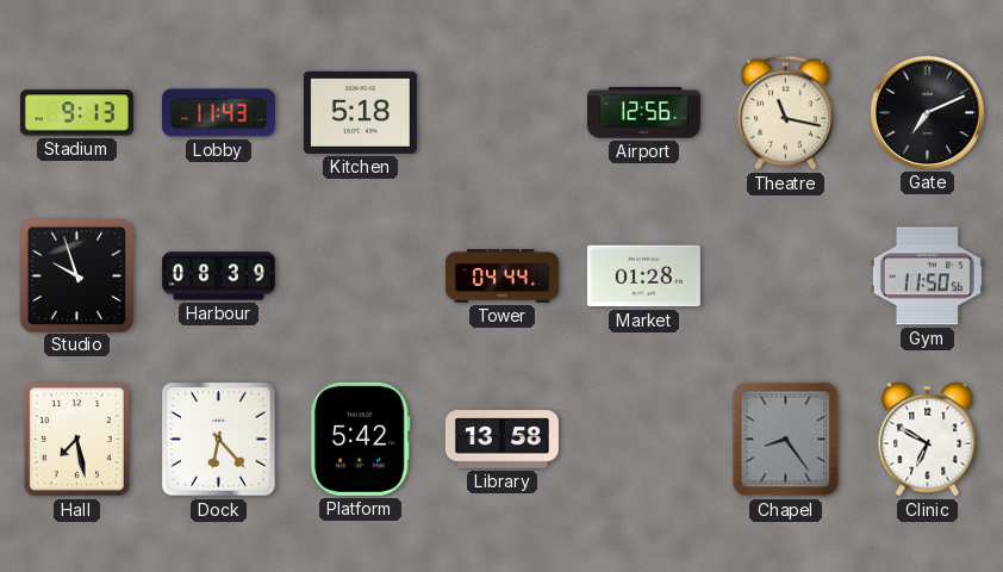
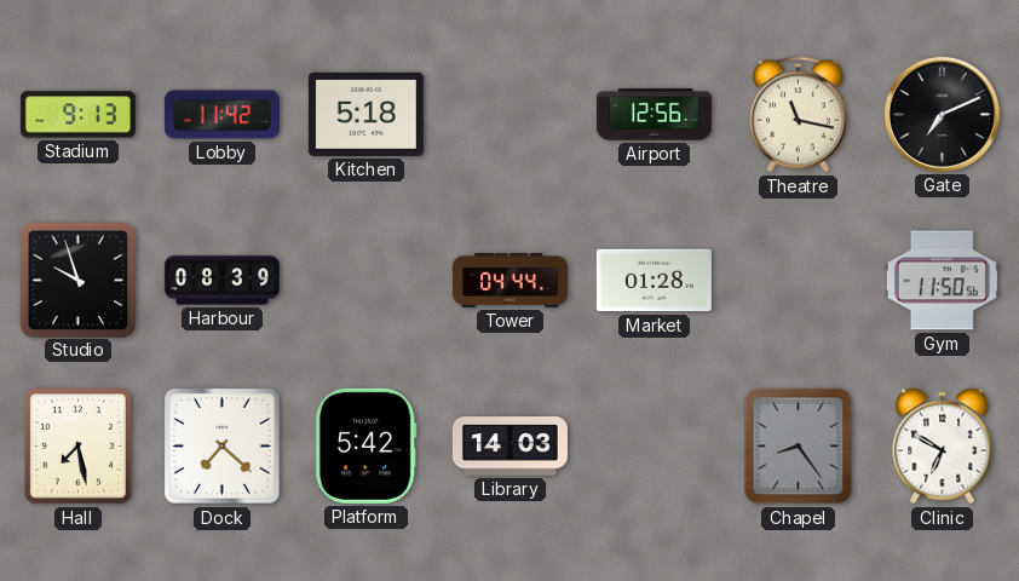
Lobby: 11:43 -> 11:42 (221, 115)
Dock: 6:23 -> 7:22 (223, 447)
Library: 13:58 -> 14:03 (509, 447)
